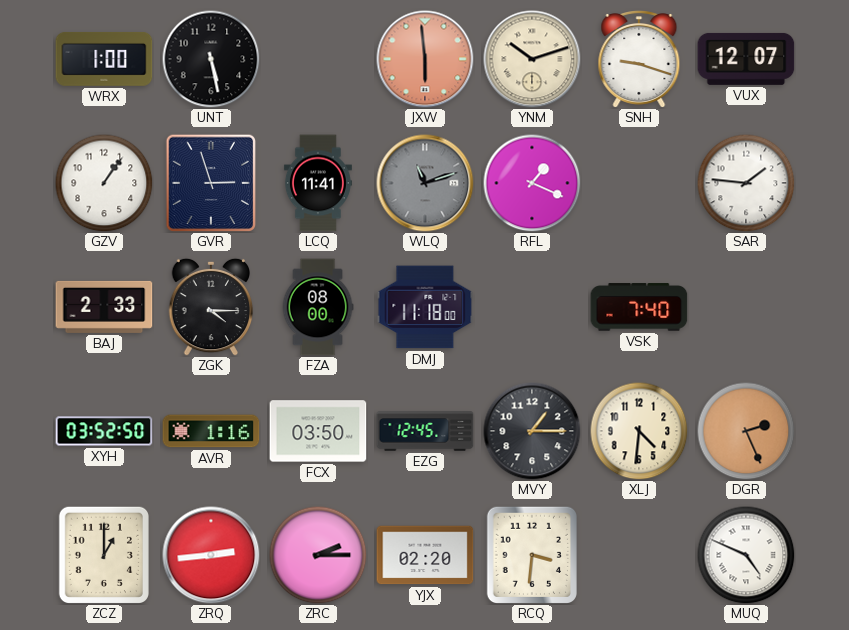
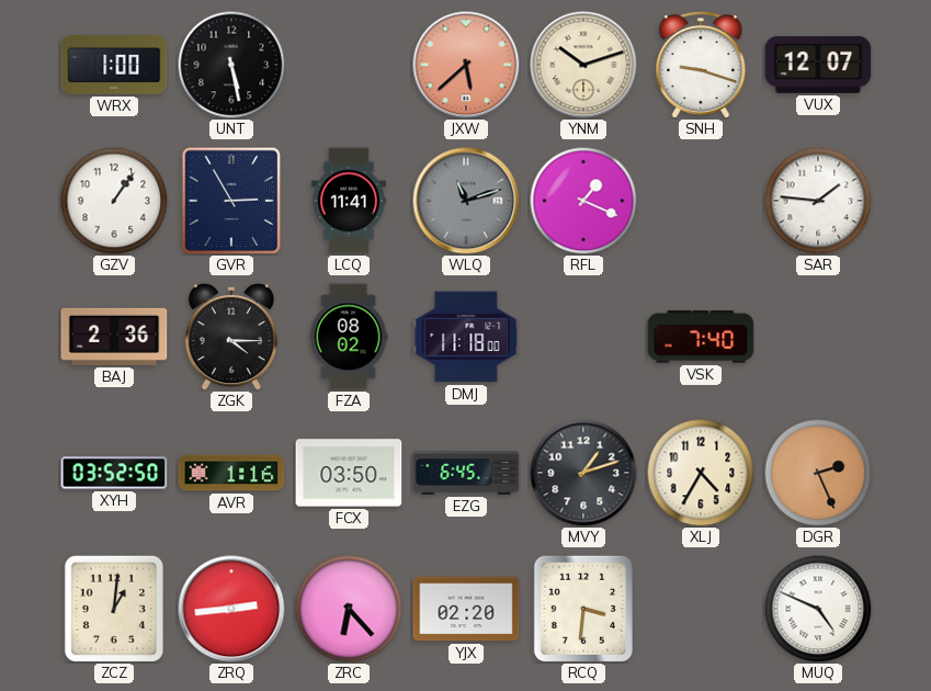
JXW: 5:59 -> 5:38 (466, 65)
GVR: 2:57 -> 2:55 (231, 201)
BAJ: 2:33 -> 2:36 (114, 337)
FZA: 08:00 -> 08:02 (349, 337)
EZG: 12:45 -> 6:45 (466, 473)
MVY: 1:15 -> 1:12 (583, 473)
XLJ: 4:31 -> 4:35 (701, 473)
ZCZ: 1:00 -> 1:01 (113, 608)
ZRC: 2:15 -> 6:23 (349, 609)
